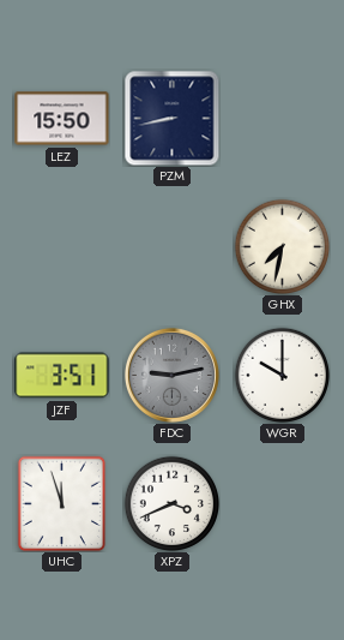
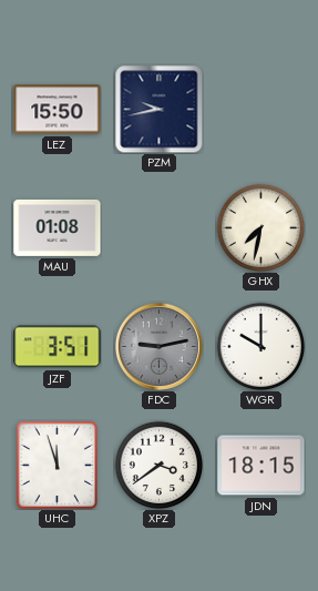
PZM: 8:43 -> 9:43 (158, 109)
MAU: none -> 01:08 (58, 227)
XPZ: 3:41 -> 3:39 (158, 465)
JDN: none -> 18:15 (261, 466)
